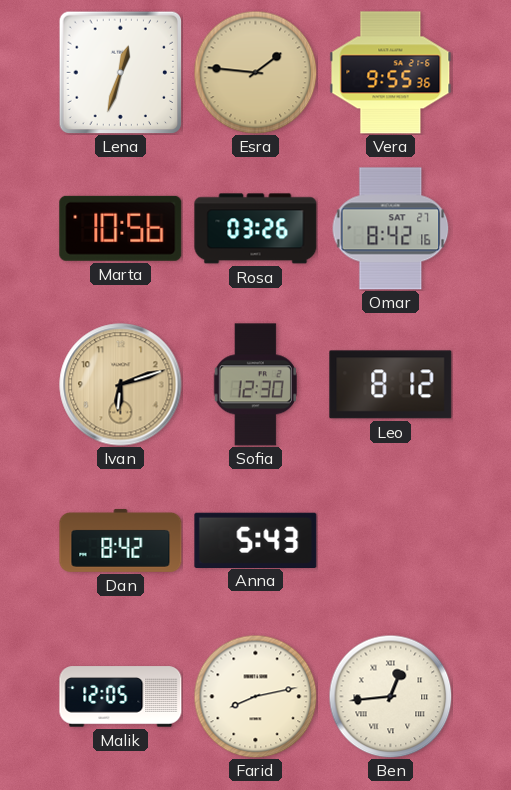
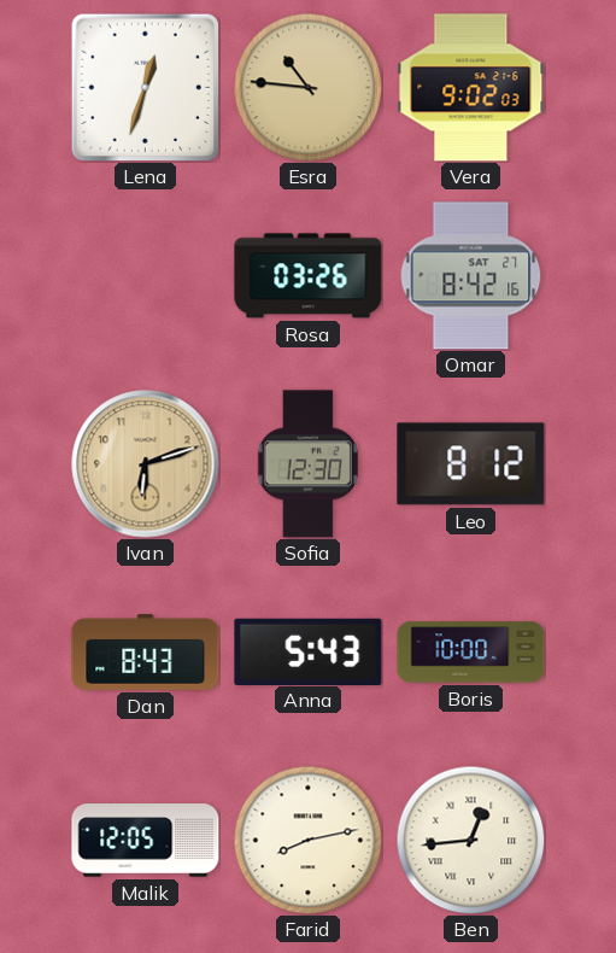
Esra: 1:46 -> 10:46 (307, 87)
Vera: 9:55 -> 9:02 (471, 88)
Marta: 10:56 -> none (121, 228)
Dan: 8:42 -> 8:43 (146, 651)
Boris: none -> 10:00 (471, 653)
